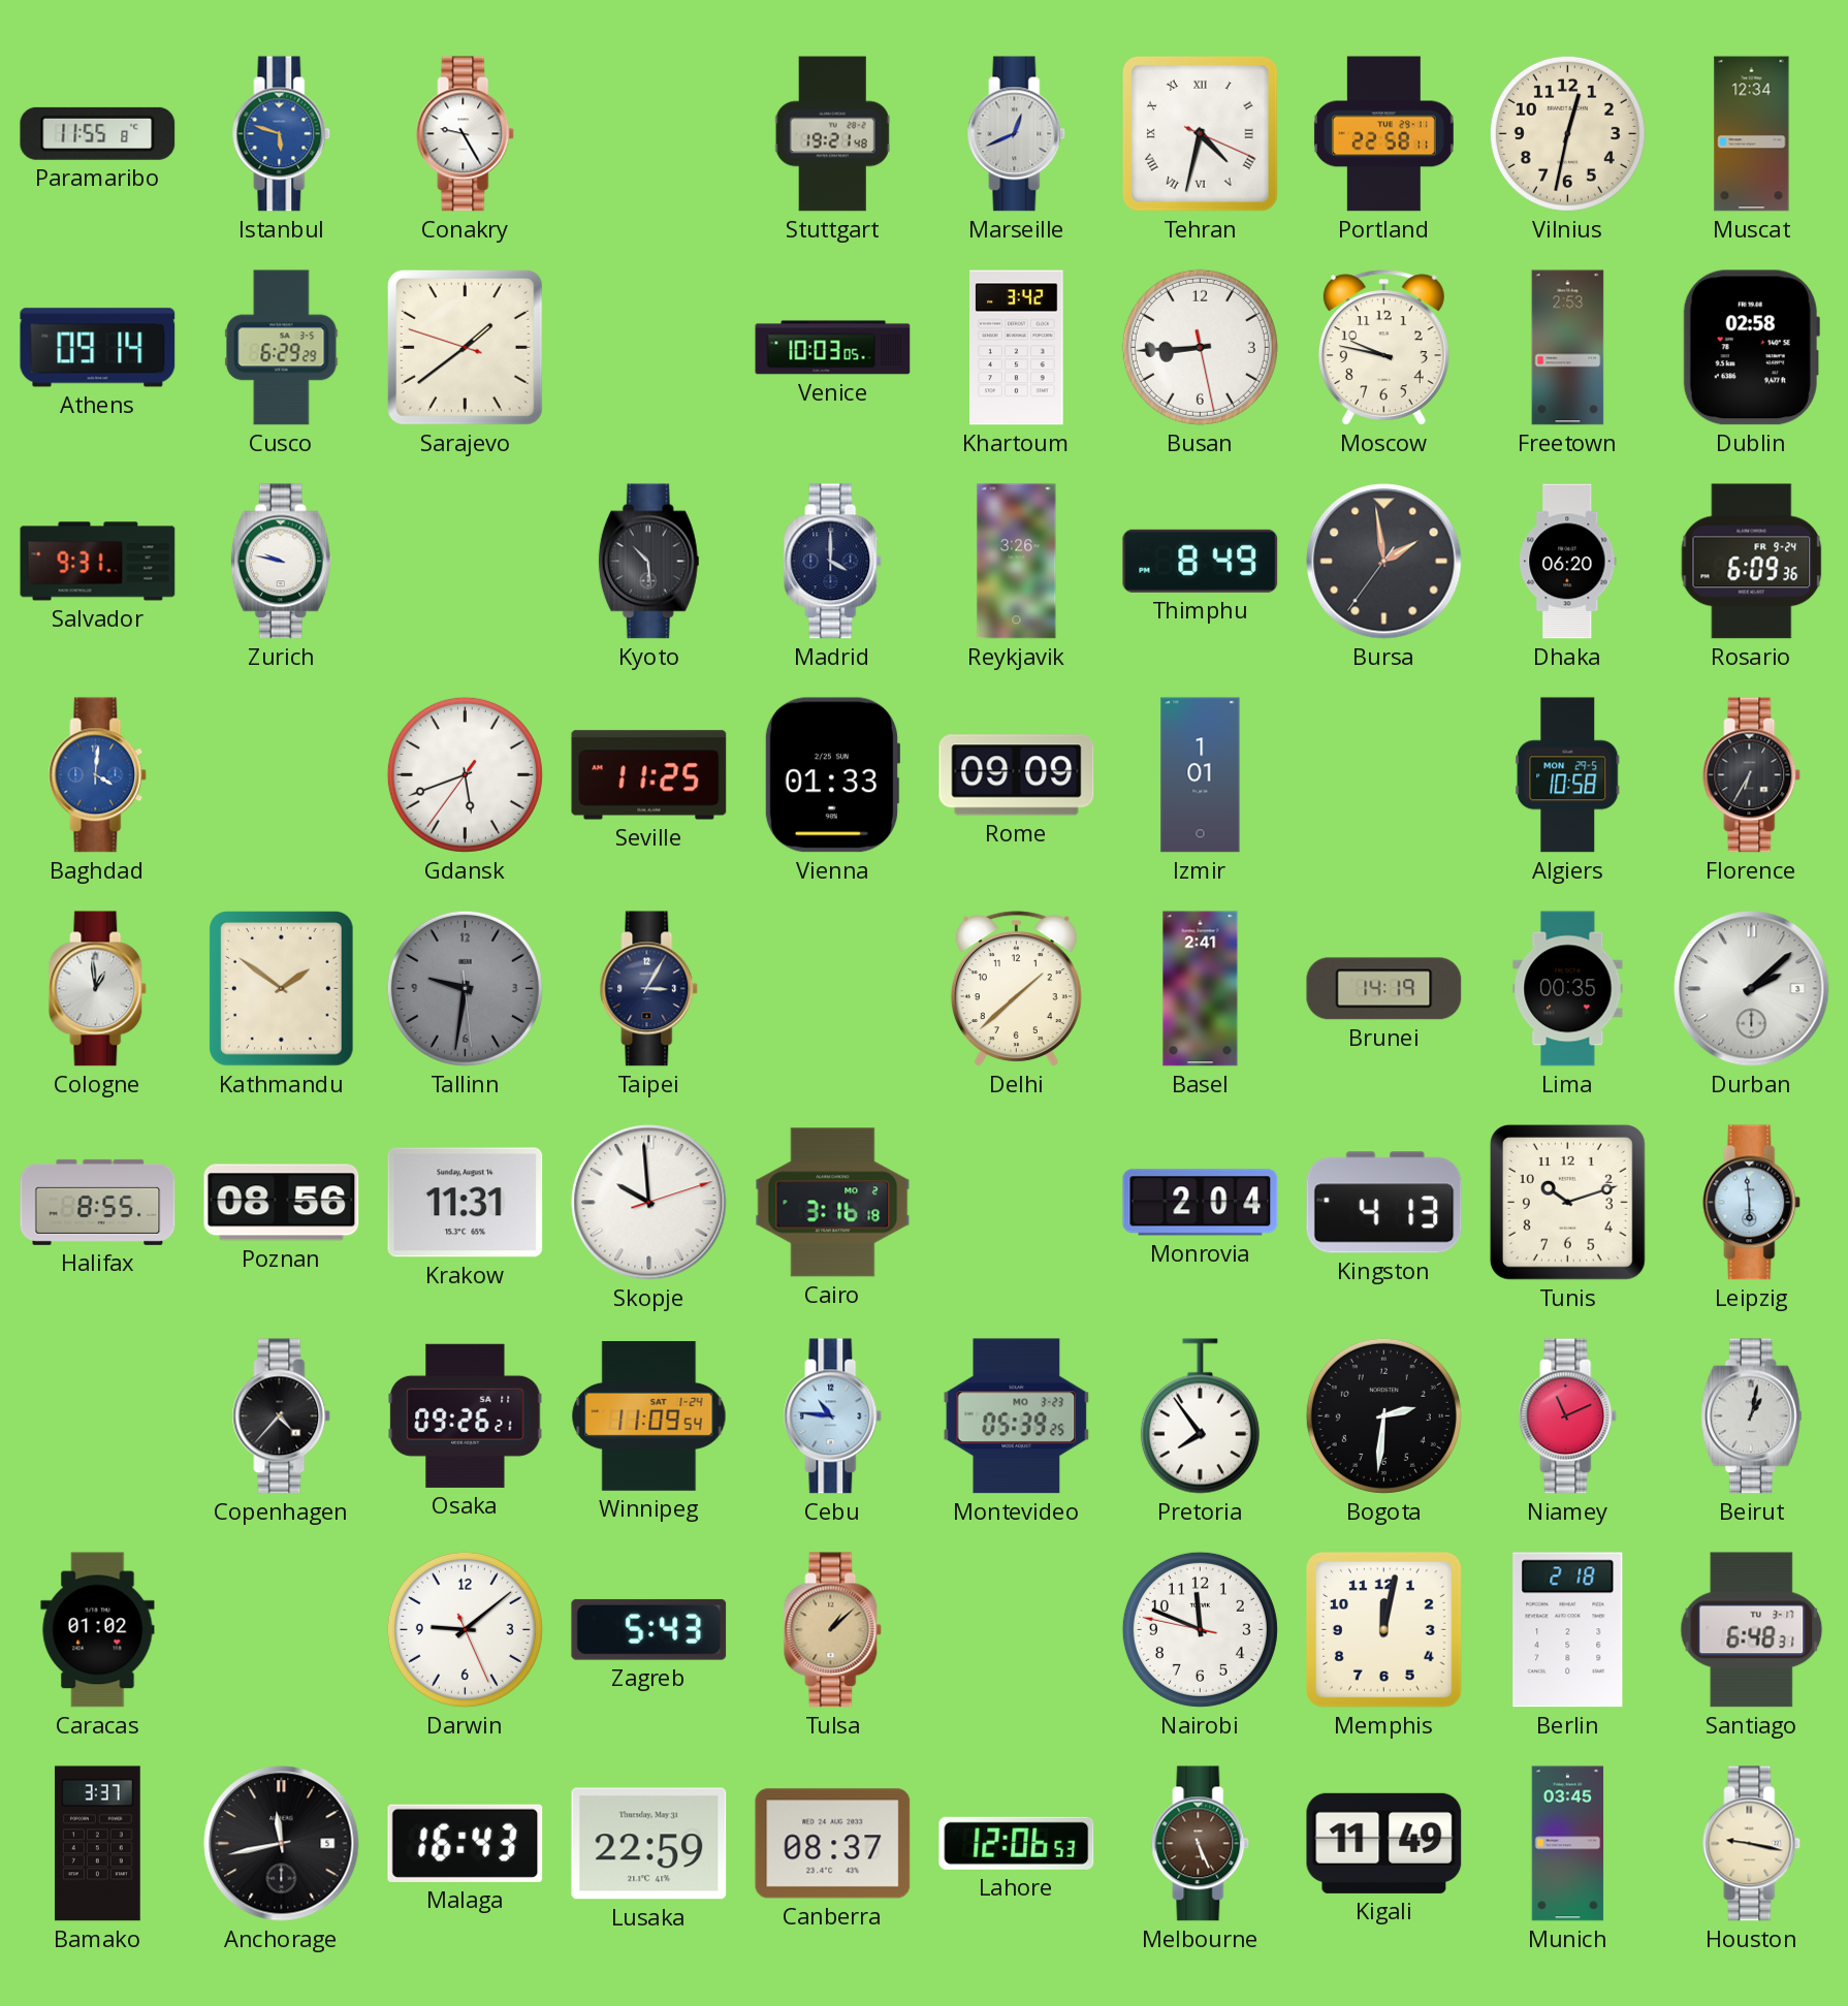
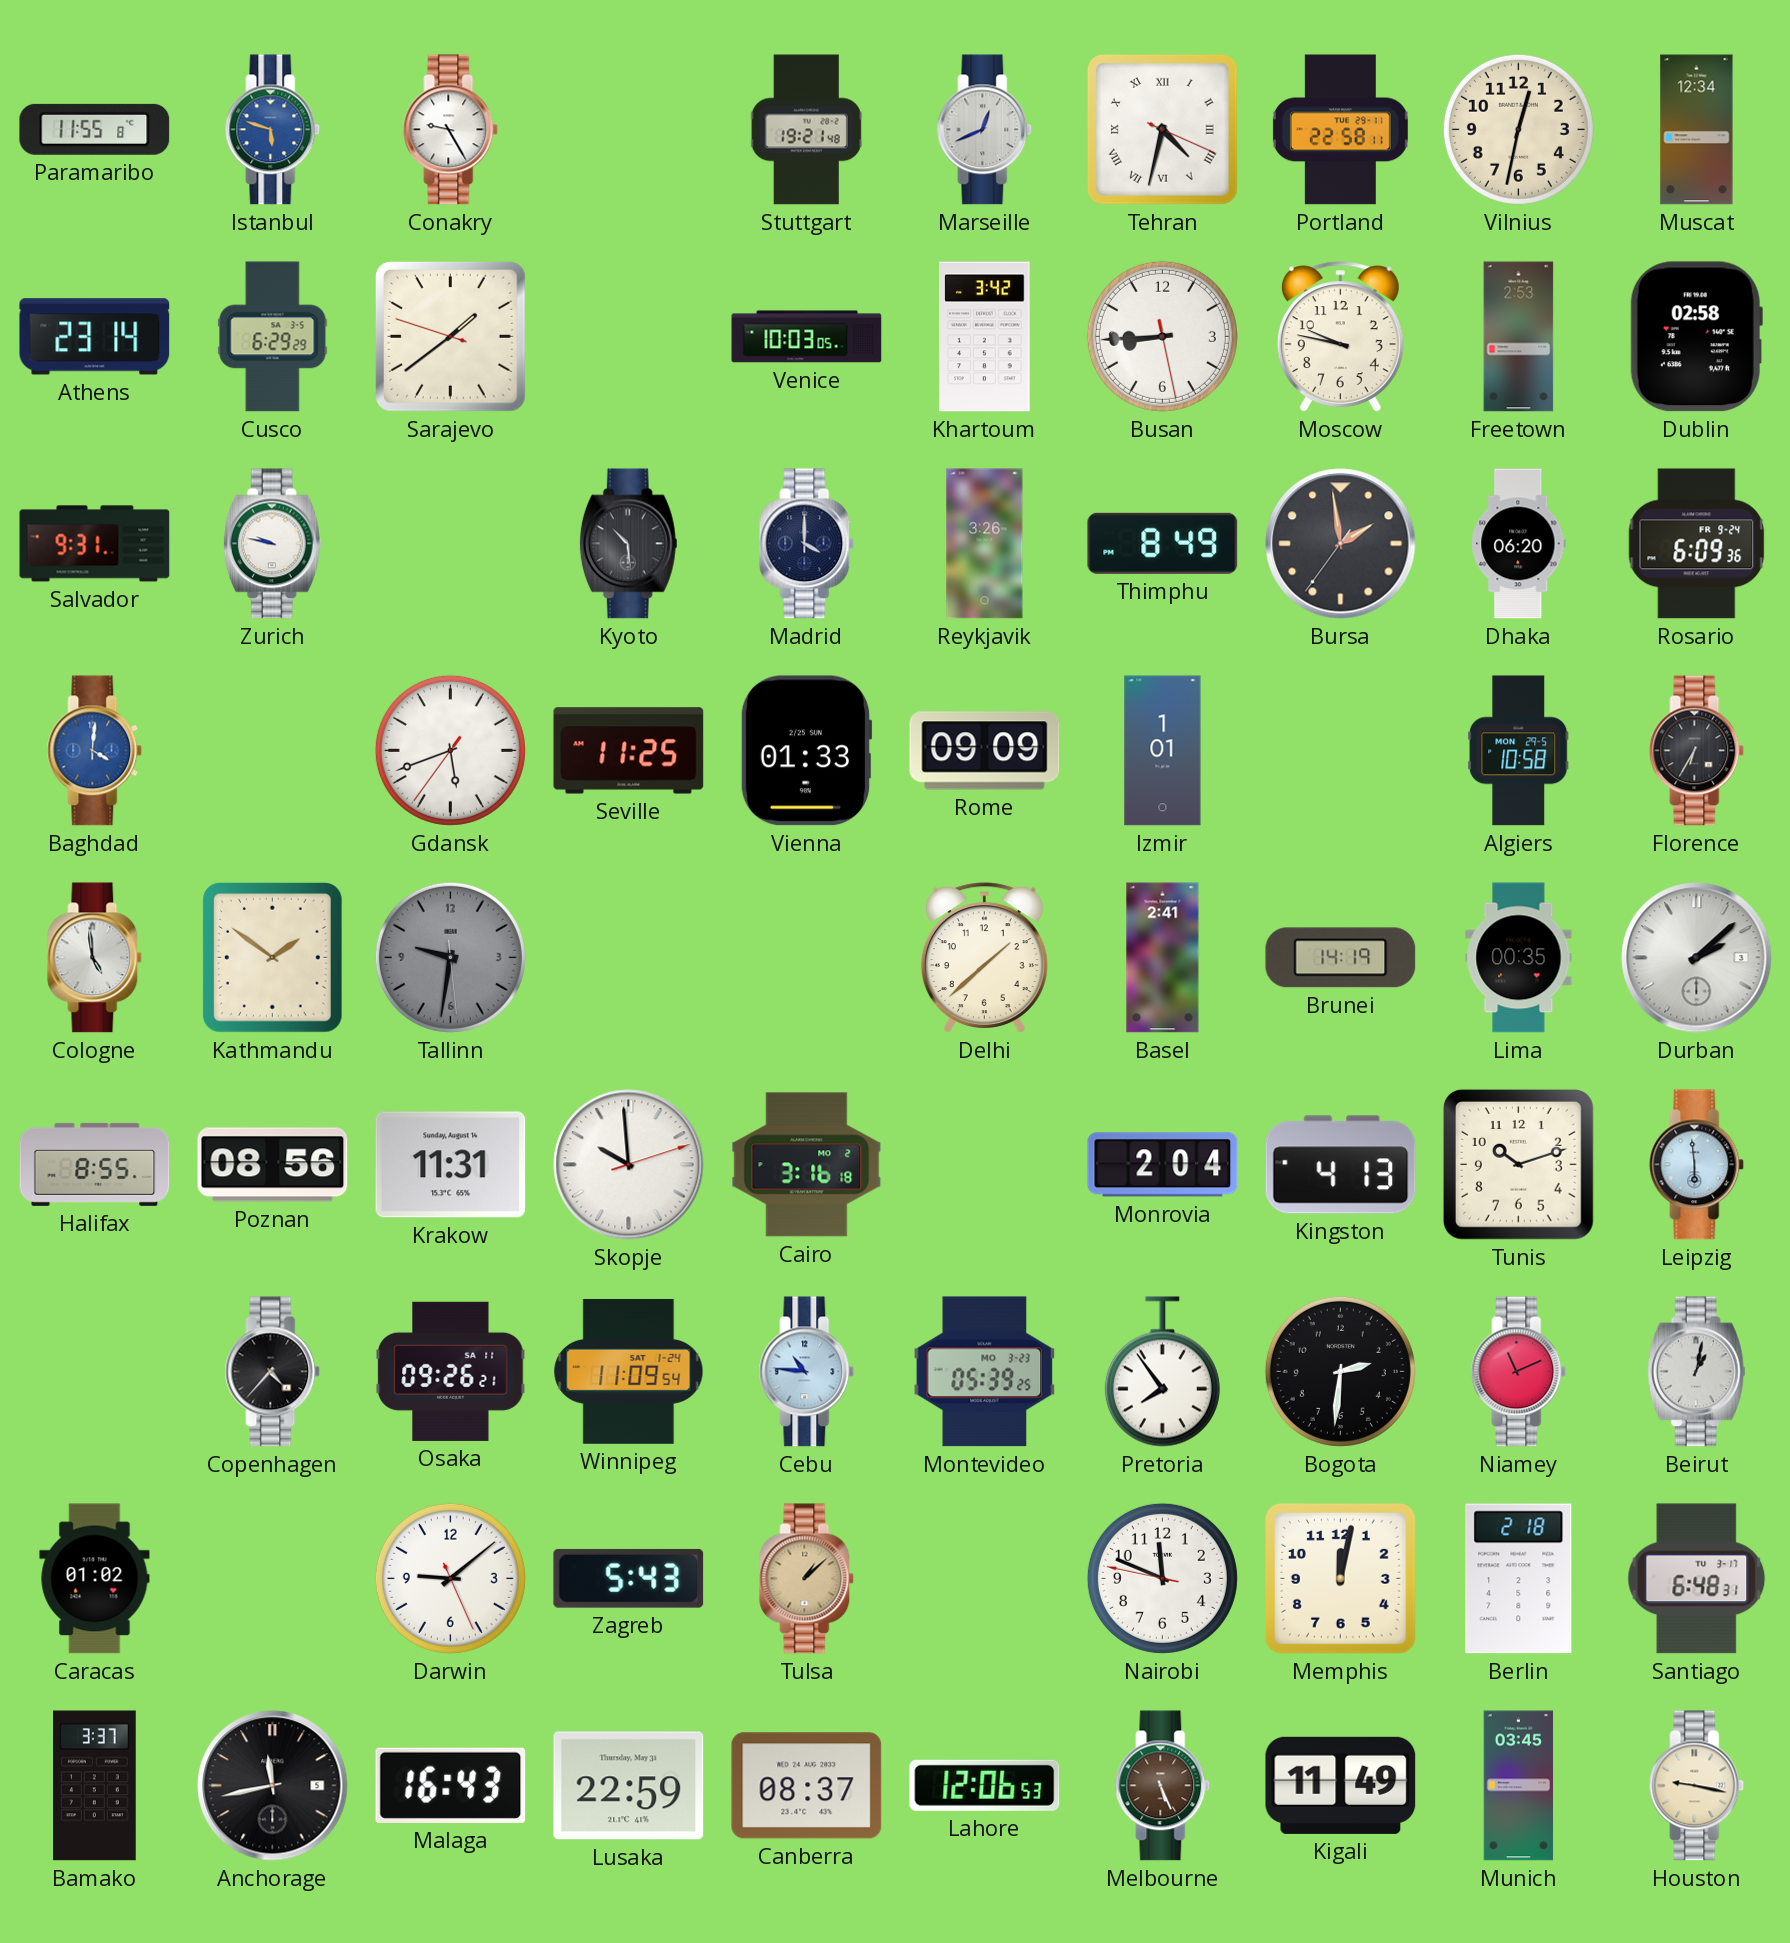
Athens: 09:14 -> 23:14 (95, 337)
Cologne: 12:59 -> 4:59 (95, 958)
Taipei: 3:05 -> none (649, 989)
